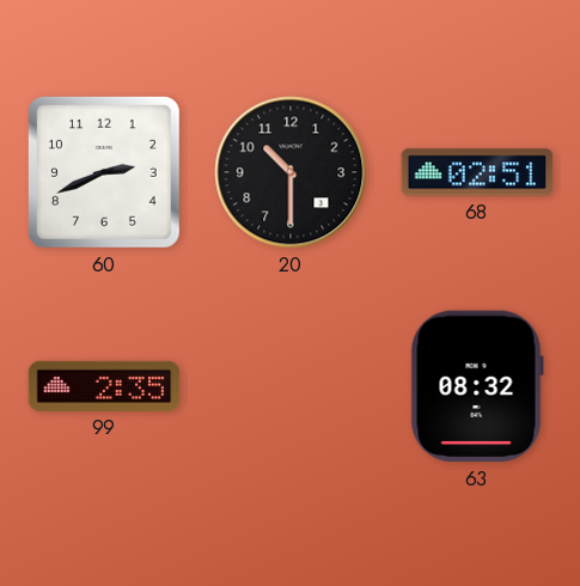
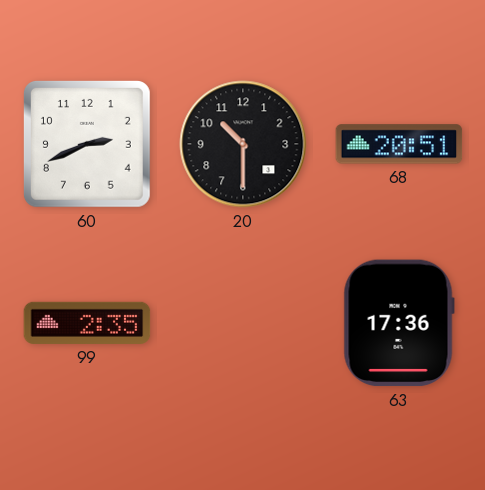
68: 02:51 -> 20:51 (399, 144)
63: 08:32 -> 17:36 (399, 323)
